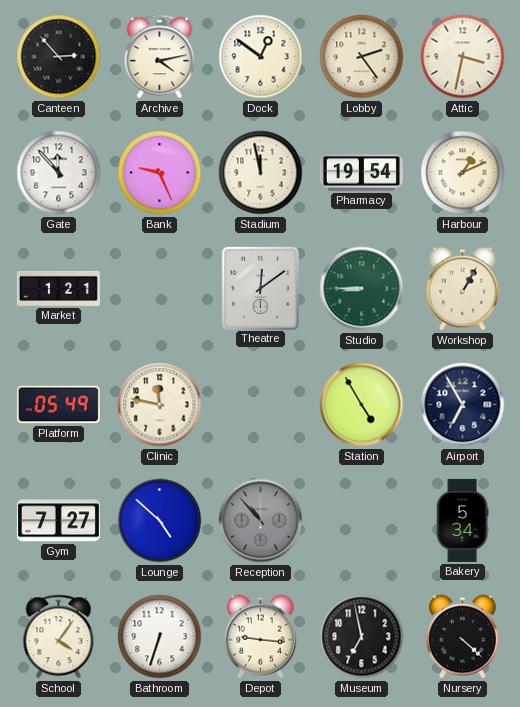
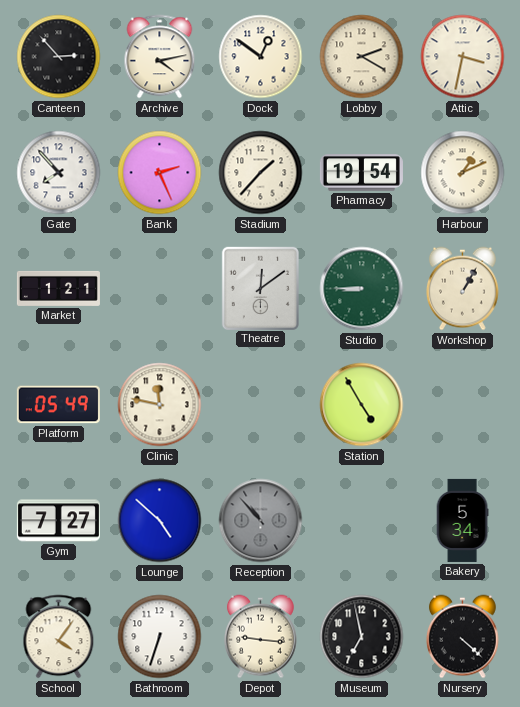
Lobby: 2:24 -> 2:20 (362, 57)
Gate: 11:53 -> 7:53 (59, 173)
Bank: 9:26 -> 2:26 (160, 173)
Stadium: 11:58 -> 1:37 (261, 173)
Airport: 6:55 -> none (463, 405)
